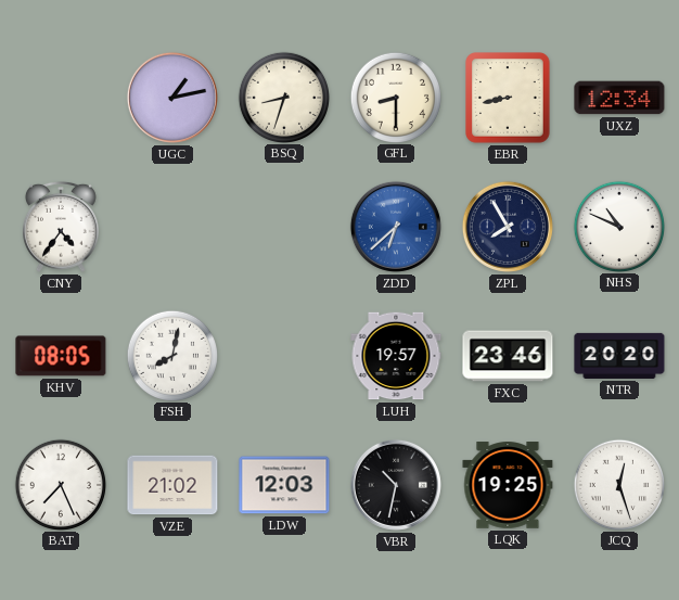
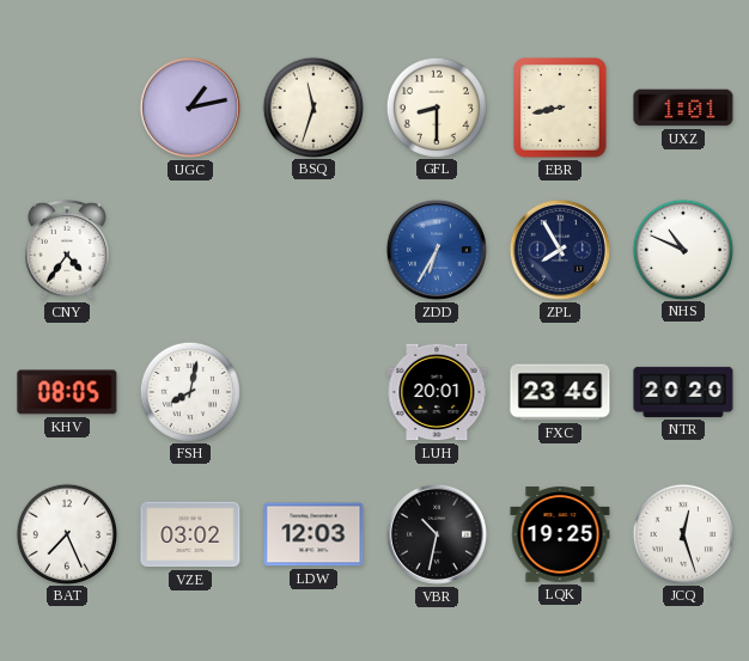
BSQ: 8:33 -> 11:33 (312, 106)
UXZ: 12:34 -> 1:01 (683, 108)
ZDD: 6:38 -> 6:35 (437, 250)
LUH: 19:57 -> 20:01 (437, 392)
VZE: 21:02 -> 03:02 (190, 534)
